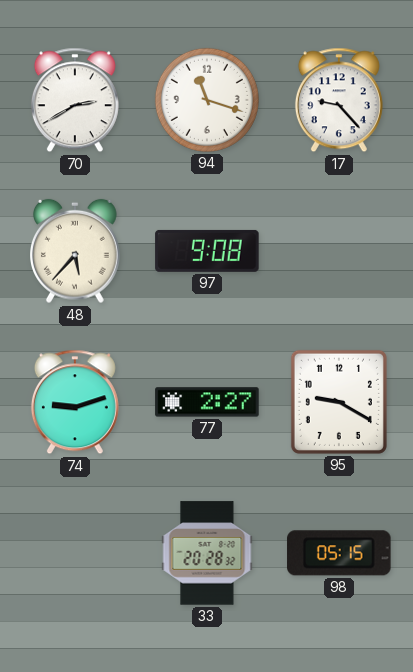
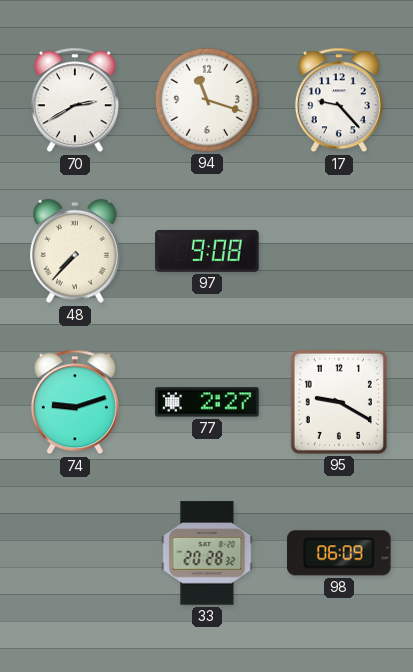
48: 5:37 -> 7:37 (76, 251)
98: 05:15 -> 06:09 (339, 553)
